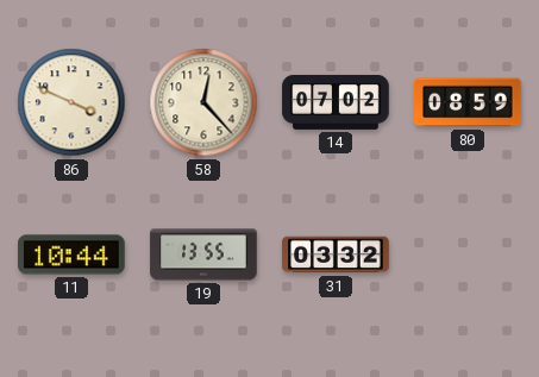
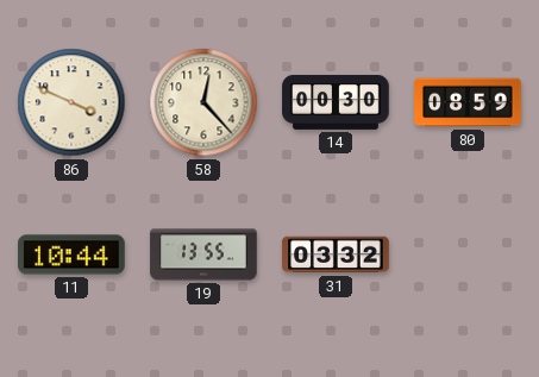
14: 07:02 -> 00:30 (336, 102)
